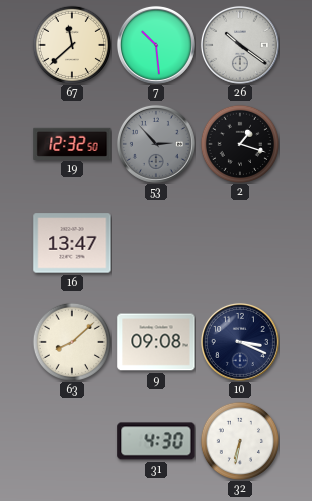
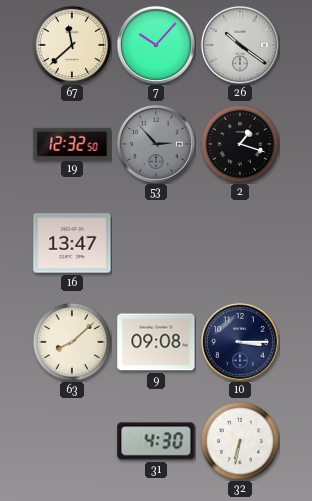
7: 10:29 -> 10:07 (156, 45)
10: 3:19 -> 3:15 (240, 342)
